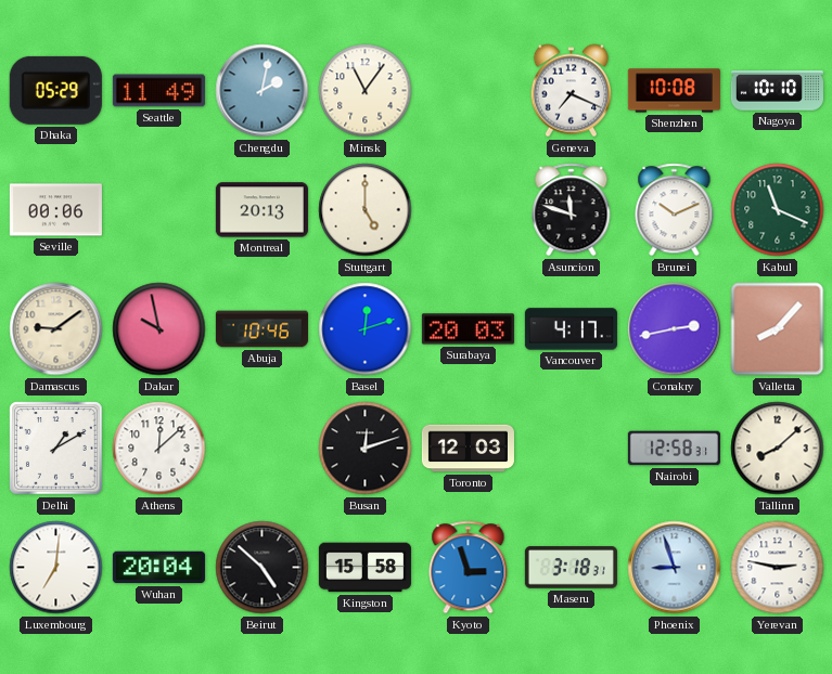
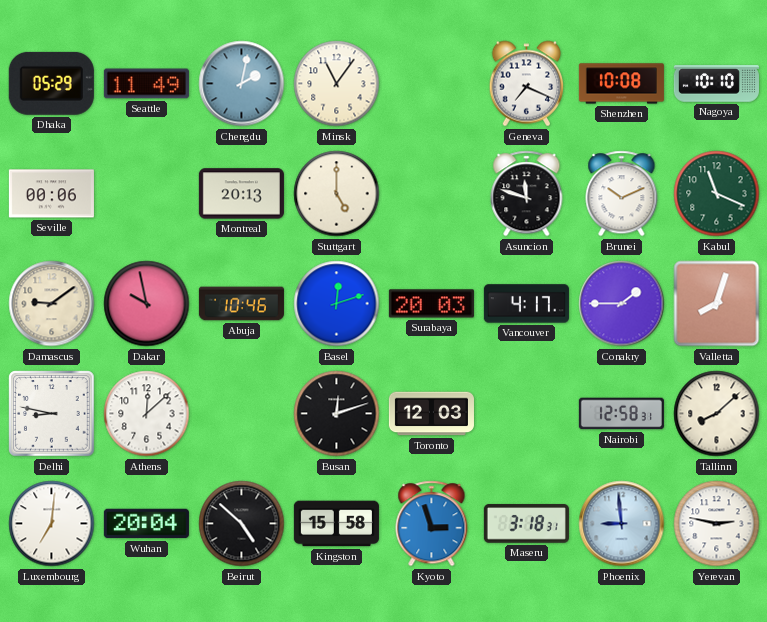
Conakry: 2:43 -> 1:45 (622, 304)
Valletta: 8:07 -> 8:03 (717, 304)
Delhi: 1:10 -> 8:47 (52, 414)
Phoenix: 8:57 -> 8:59 (622, 524)
